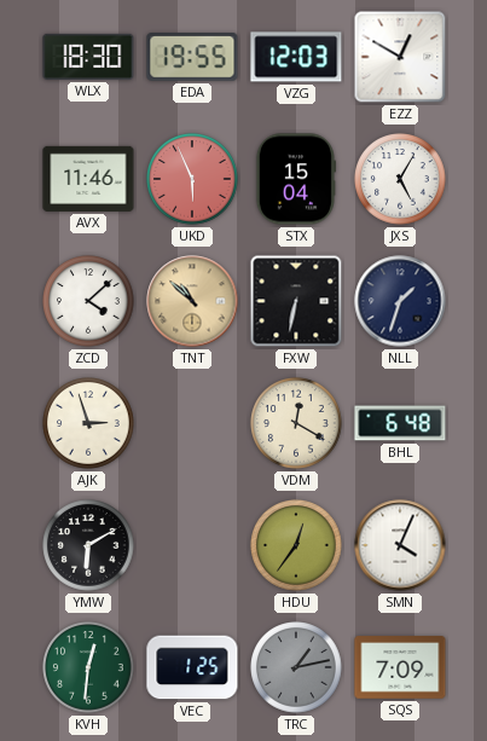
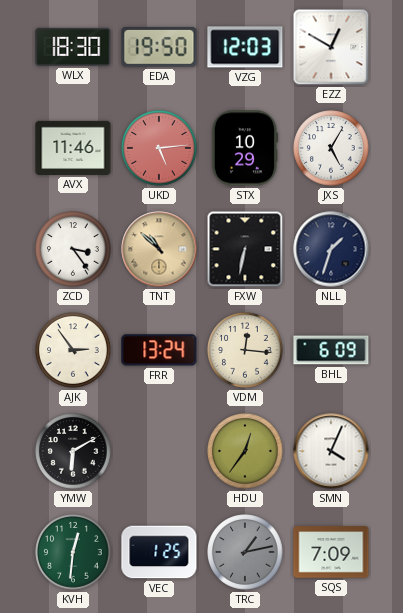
EDA: 19:55 -> 19:50 (159, 47)
UKD: 5:56 -> 5:14 (159, 148)
STX: 15:04 -> 10:29 (244, 148)
ZCD: 4:08 -> 3:24 (73, 249)
AJK: 2:57 -> 2:54 (73, 350)
FRR: none -> 13:24 (159, 350)
VDM: 12:20 -> 12:16 (245, 350)
BHL: 6:48 -> 6:09 (331, 350)
